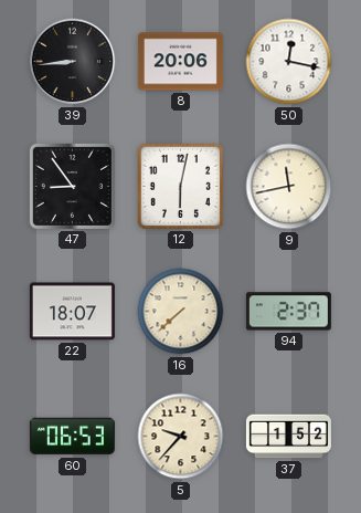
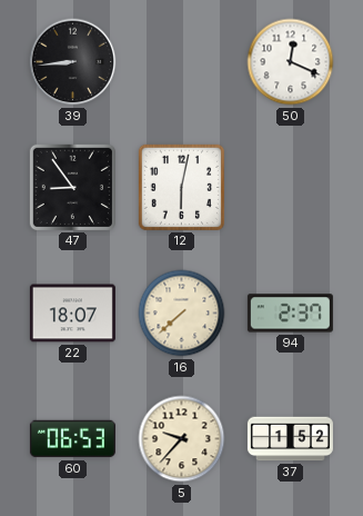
8: 20:06 -> none (180, 62)
50: 12:17 -> 12:19 (291, 62)
9: 11:43 -> none (289, 187)
